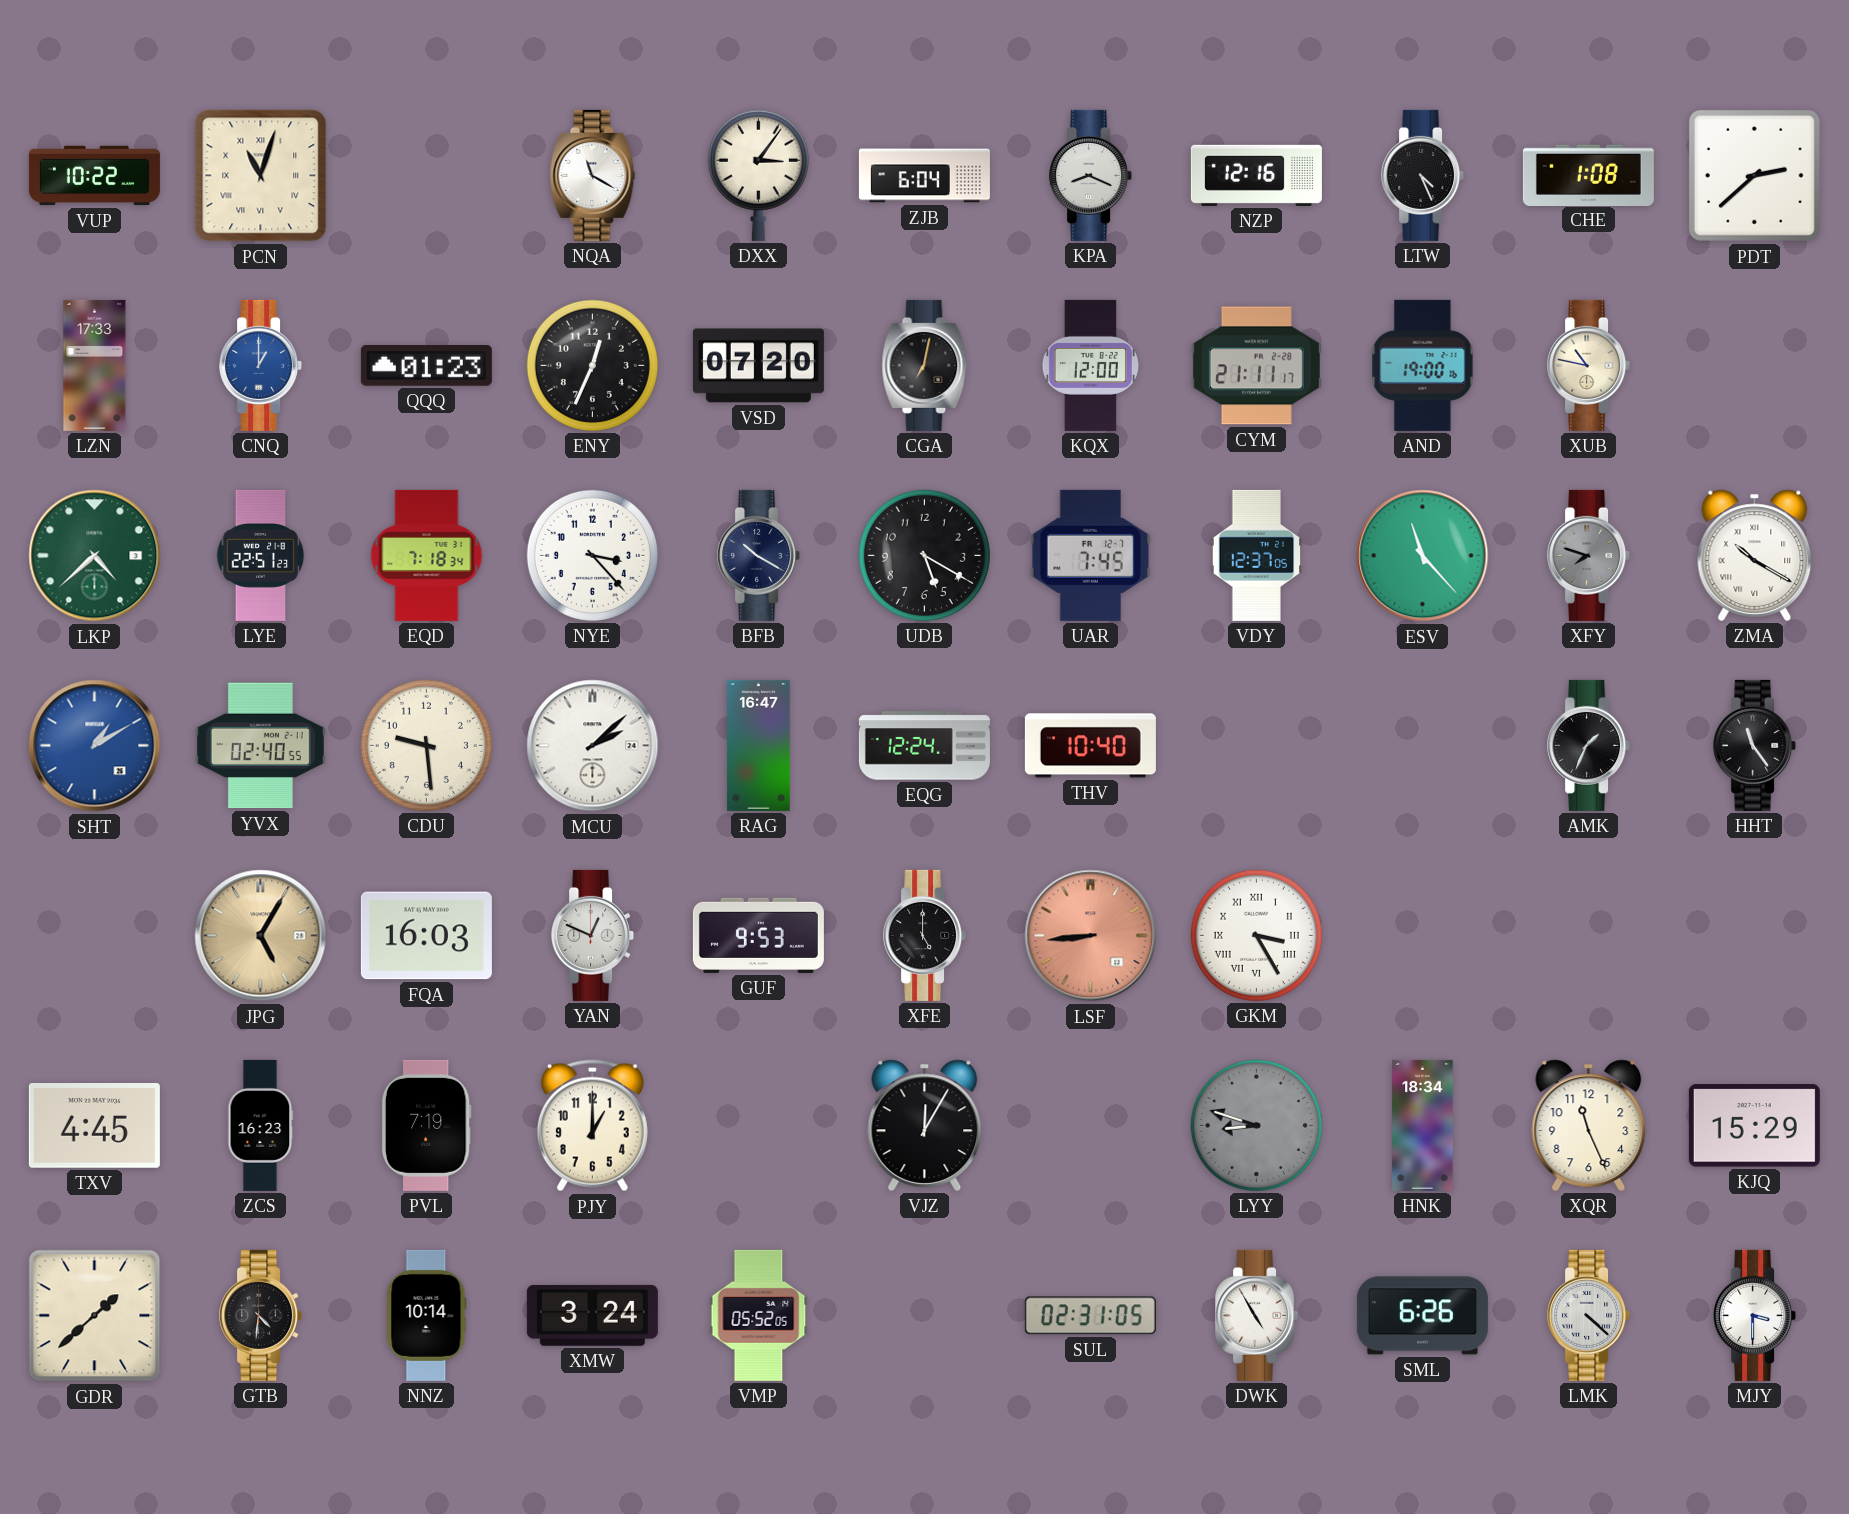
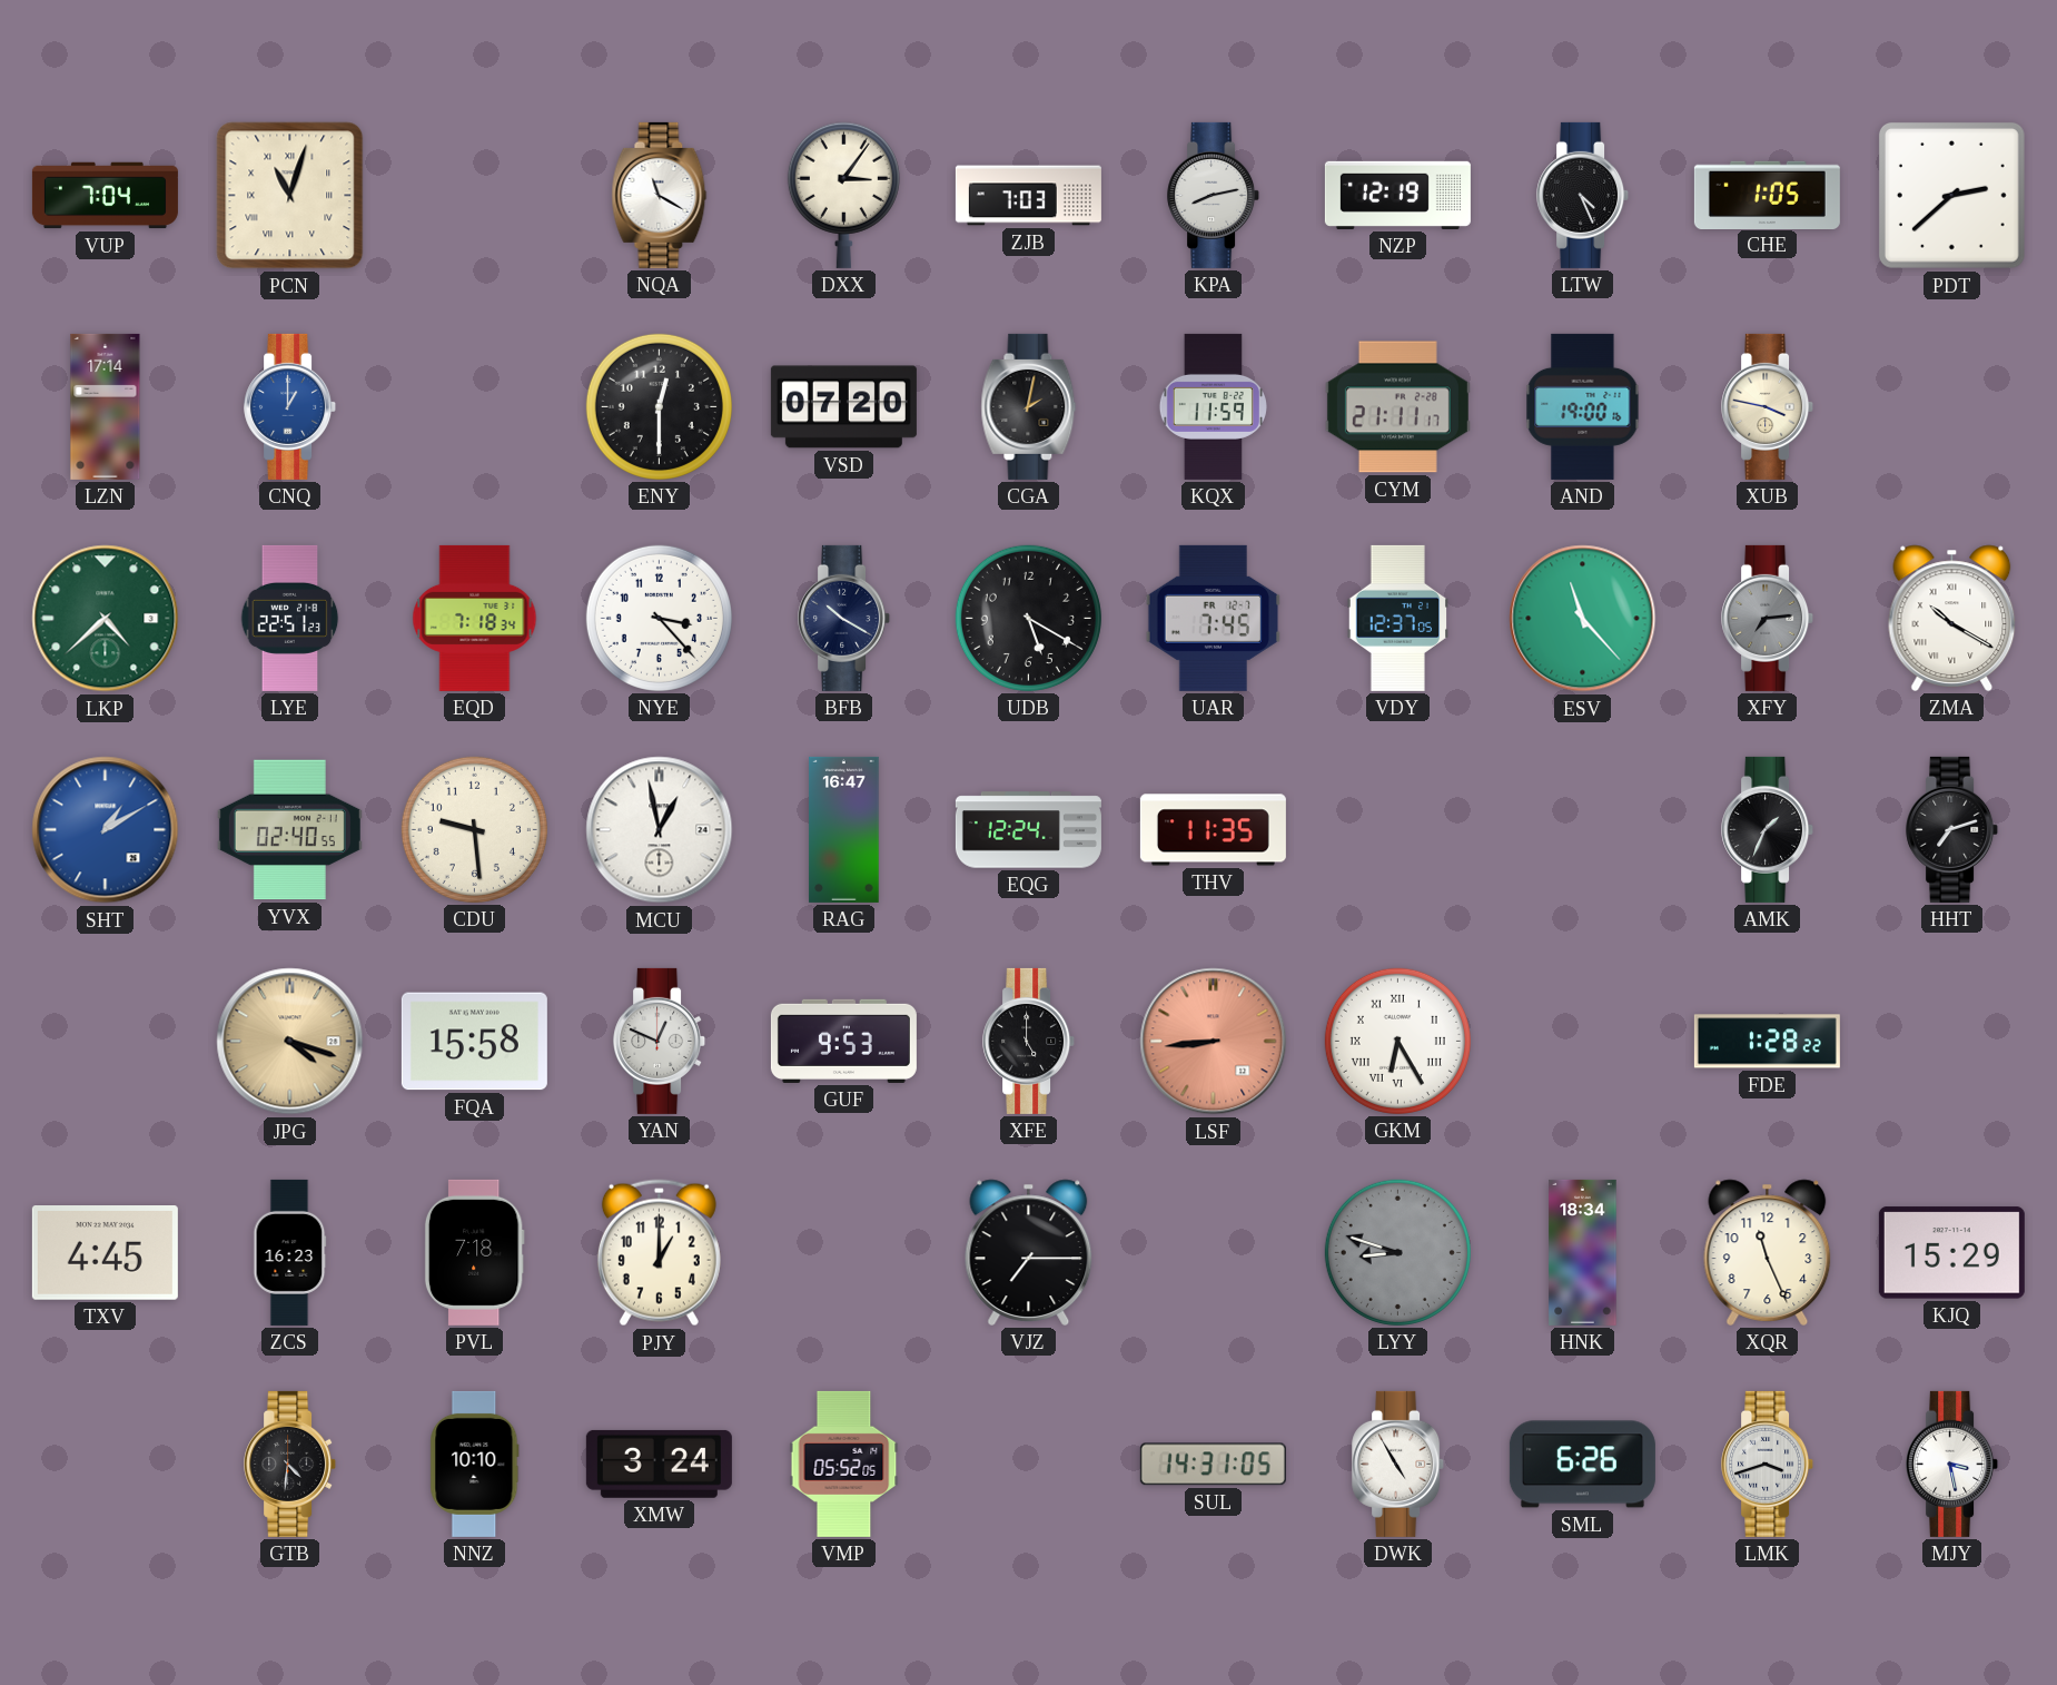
VUP: 10:22 -> 7:04 (105, 196)
ZJB: 6:04 -> 7:03 (1028, 196)
KPA: 8:19 -> 8:13 (1214, 195)
NZP: 12:16 -> 12:19 (1397, 195)
CHE: 1:08 -> 1:05 (1767, 195)
LZN: 17:33 -> 17:14 (106, 406)
QQQ: 01:23 -> none (426, 366)
ENY: 12:34 -> 12:30 (659, 406)
CGA: 7:02 -> 2:02 (1029, 406)
KQX: 12:00 -> 11:59 (1213, 406)
XUB: 10:47 -> 3:47 (1768, 406)
XFY: 7:48 -> 7:14 (1768, 618)
MCU: 2:08 -> 12:58 (660, 830)
THV: 10:40 -> 11:35 (1213, 830)
HHT: 11:24 -> 7:12 (1952, 829)
JPG: 5:05 -> 4:18 (290, 1042)
FQA: 16:03 -> 15:58 (474, 1042)
GKM: 3:25 -> 6:25 (1397, 1041)
FDE: none -> 1:28 (1767, 1042)
PVL: 7:19 -> 7:18 (474, 1252)
VJZ: 12:05 -> 7:15 (1029, 1252)
GDR: 1:38 -> none (95, 1316)
NNZ: 10:14 -> 10:10 (475, 1464)
SUL: 02:31 -> 14:31 (1213, 1465)
LMK: 4:22 -> 3:42 (1768, 1464)
MJY: 3:30 -> 3:28 (1952, 1464)
